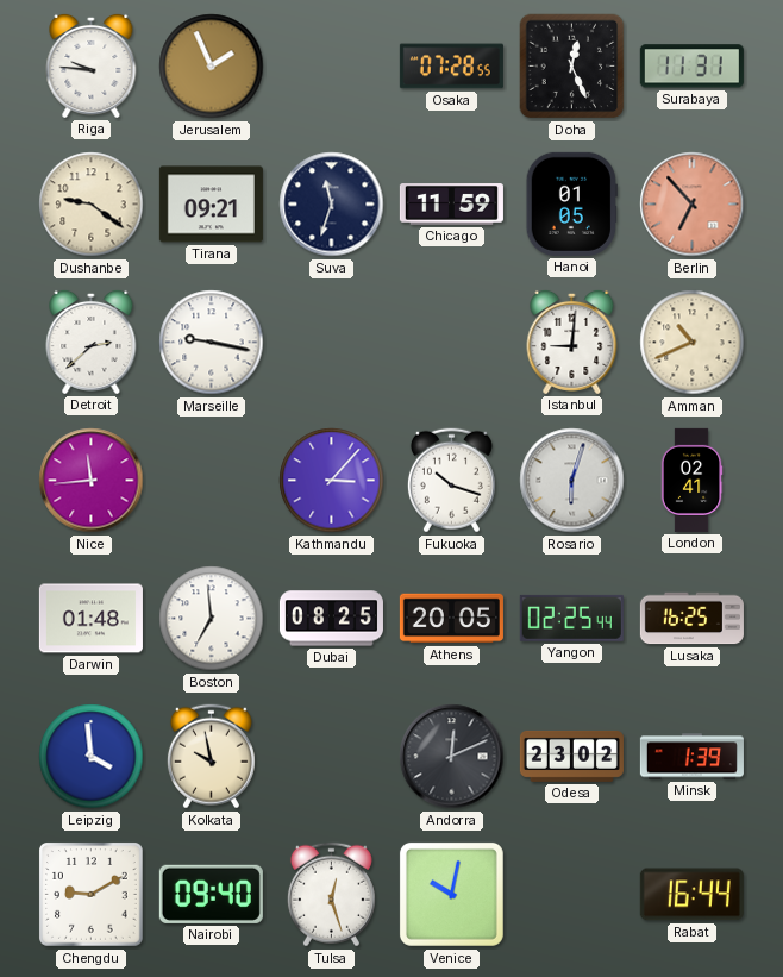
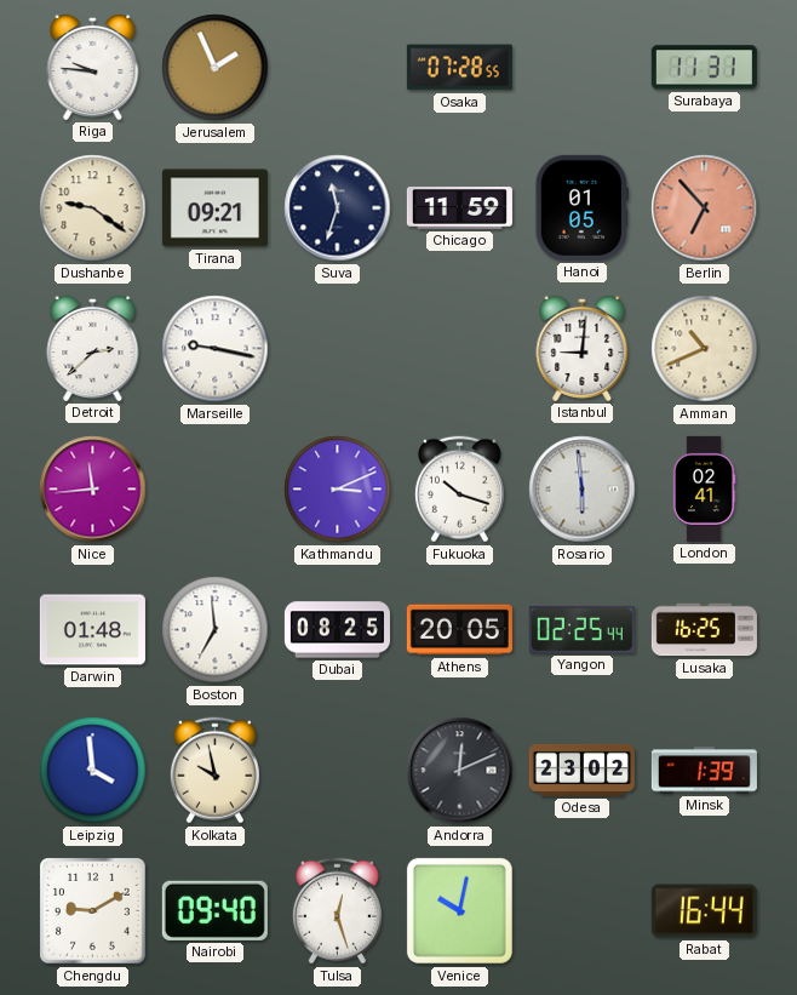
Doha: 12:26 -> none (572, 67)
Kathmandu: 3:07 -> 3:11 (338, 490)
Rosario: 6:03 -> 5:59 (583, 490)
